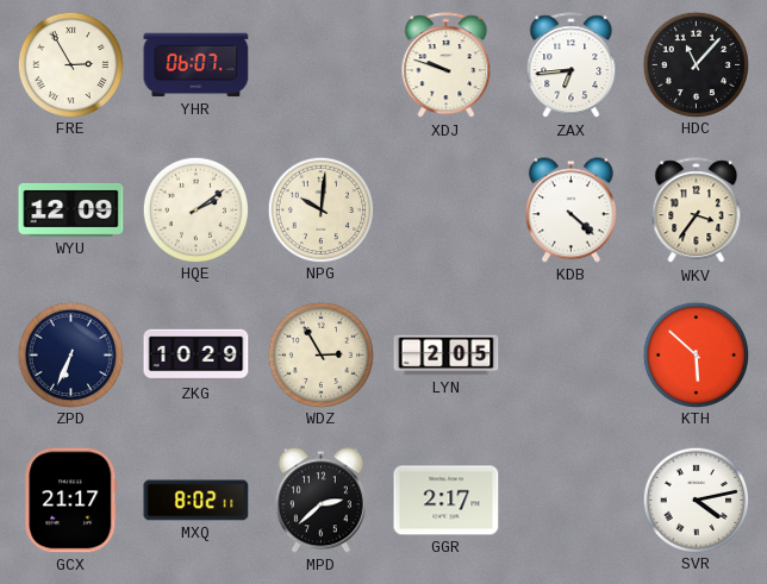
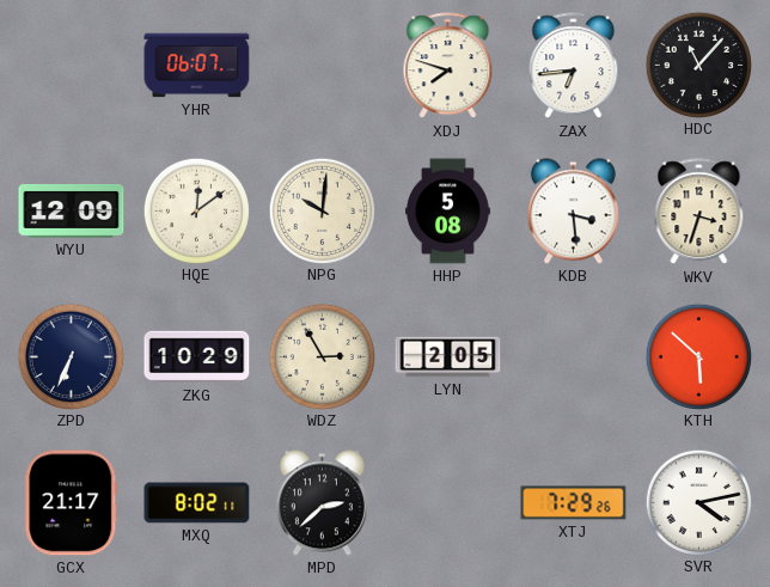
FRE: 2:55 -> none (70, 64)
XDJ: 9:48 -> 7:48 (448, 66)
HQE: 2:09 -> 12:09 (196, 210)
HHP: none -> 5:08 (447, 212)
KDB: 4:22 -> 3:29 (573, 212)
WKV: 3:36 -> 3:33 (699, 212)
GGR: 2:17 -> none (447, 501)
XTJ: none -> 7:29 (574, 503)
